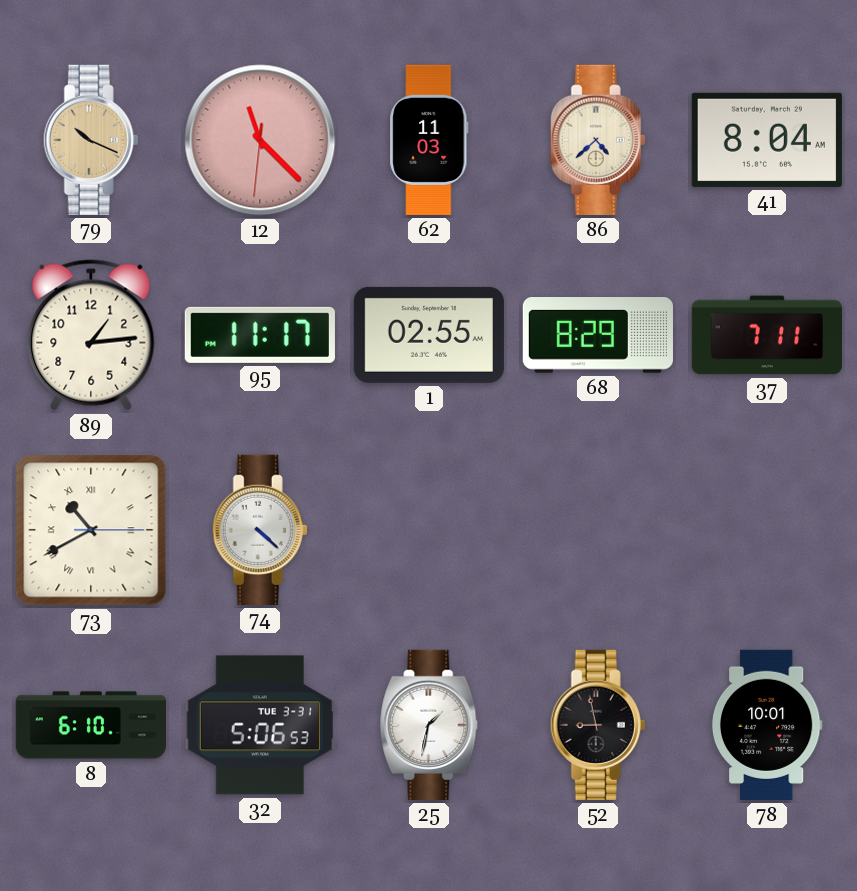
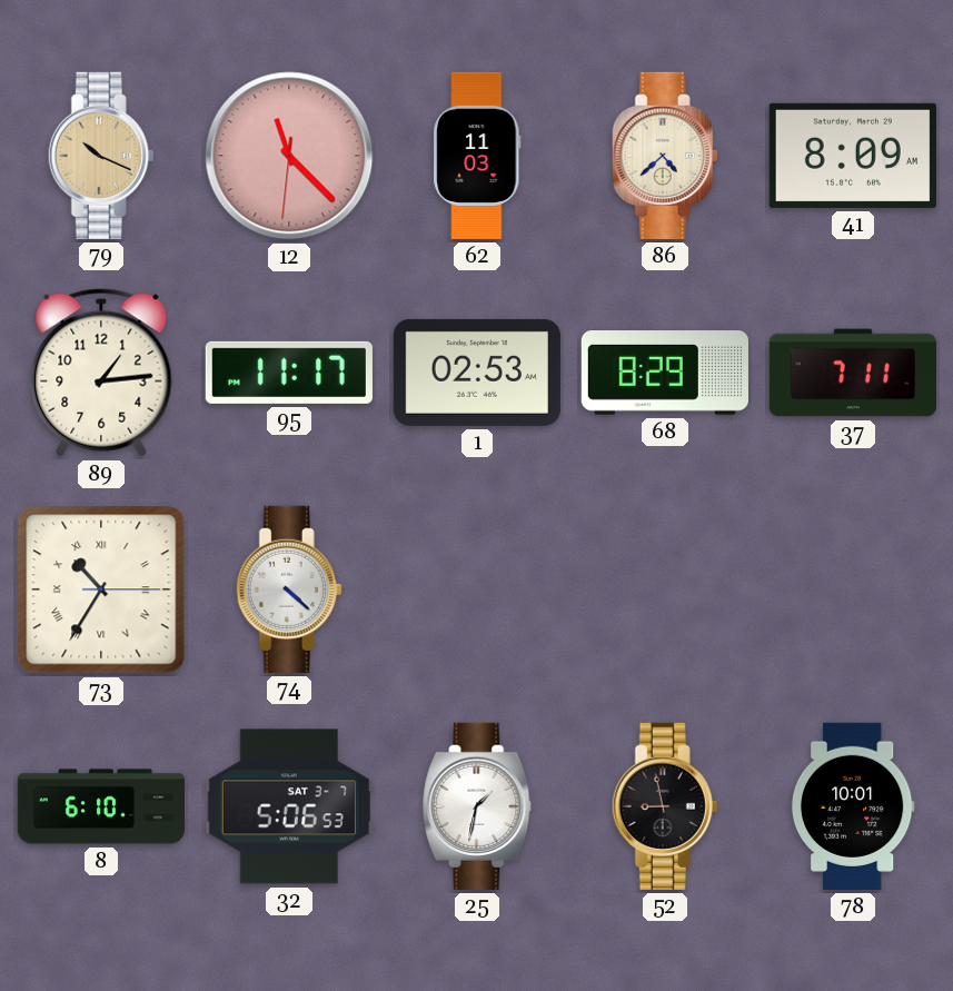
41: 8:04 -> 8:09 (853, 156)
1: 02:55 -> 02:53 (477, 373)
73: 10:40 -> 10:35 (101, 589)
32 date: TUE 3-31 -> SAT 3-7 (289, 806)
